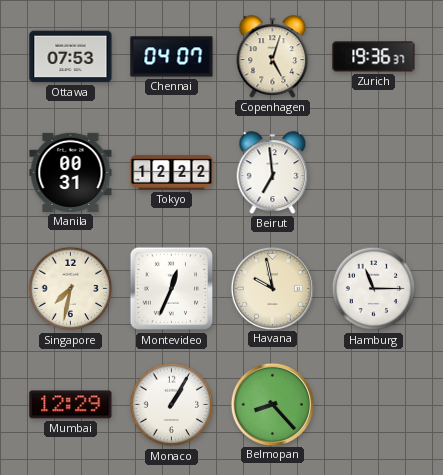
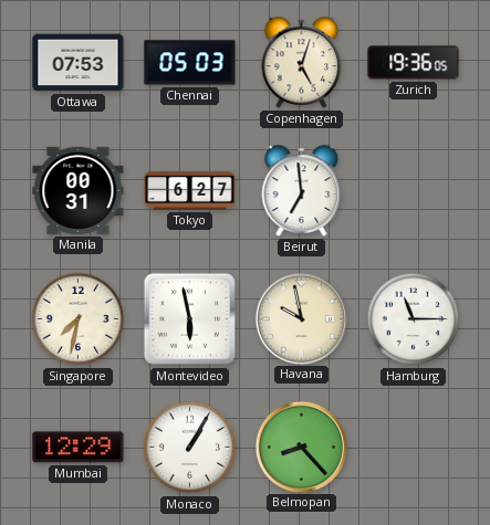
Chennai: 04:07 -> 05:03 (190, 63)
Zurich: 19:36:37 -> 19:36:05 (414, 63)
Tokyo: 12:22 -> 6:27 (190, 190)
Montevideo: 12:34 -> 5:58 (190, 319)
